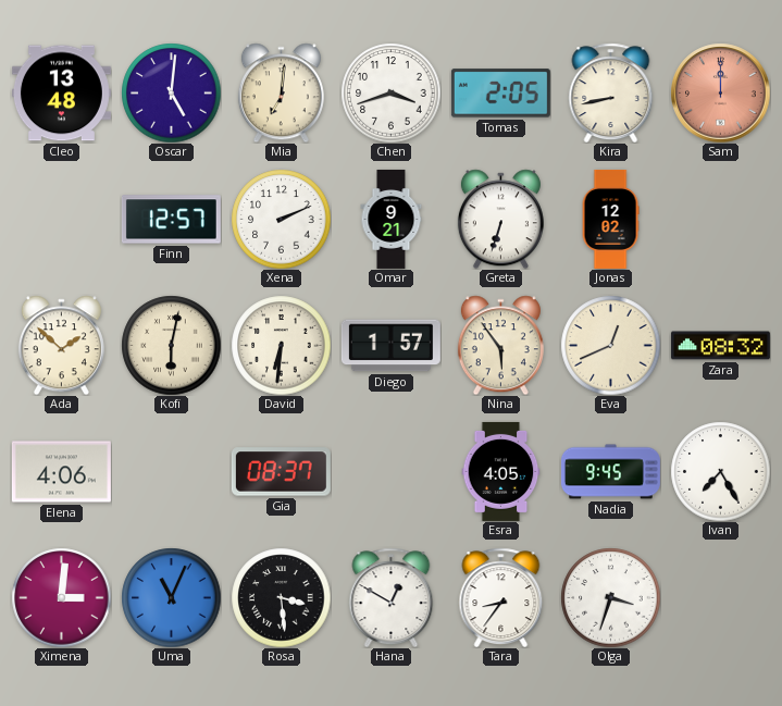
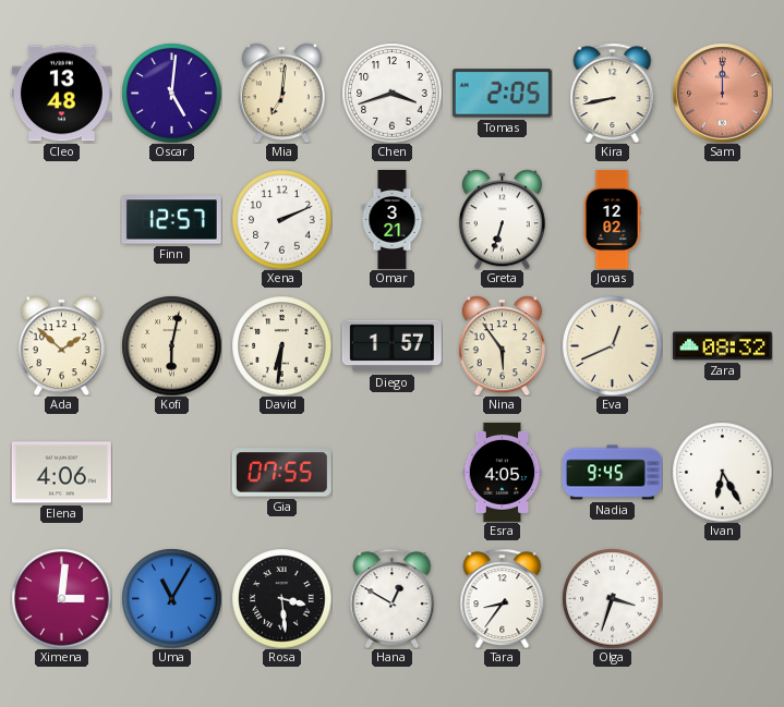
Omar: 9:21 -> 3:21 (393, 219)
Gia: 08:37 -> 07:55 (281, 473)
Ivan: 7:25 -> 6:25 (722, 472)
Uma: 11:04 -> 11:05 (171, 598)
